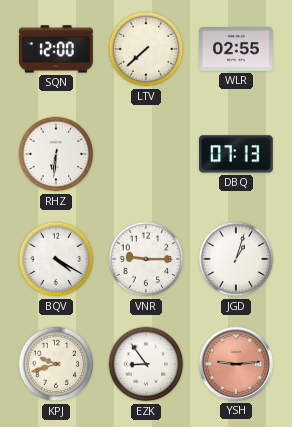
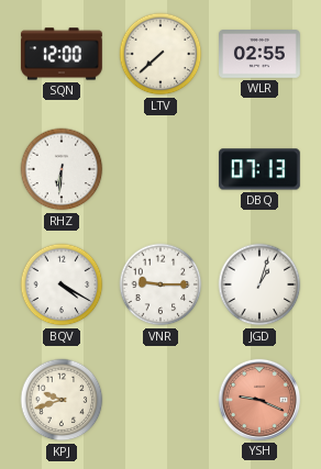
EZK: 8:54 -> none (146, 364)
YSH: 9:14 -> 9:19 (259, 400)
